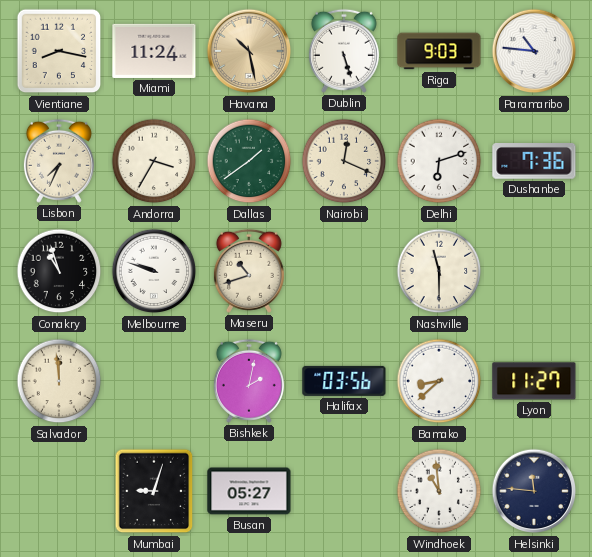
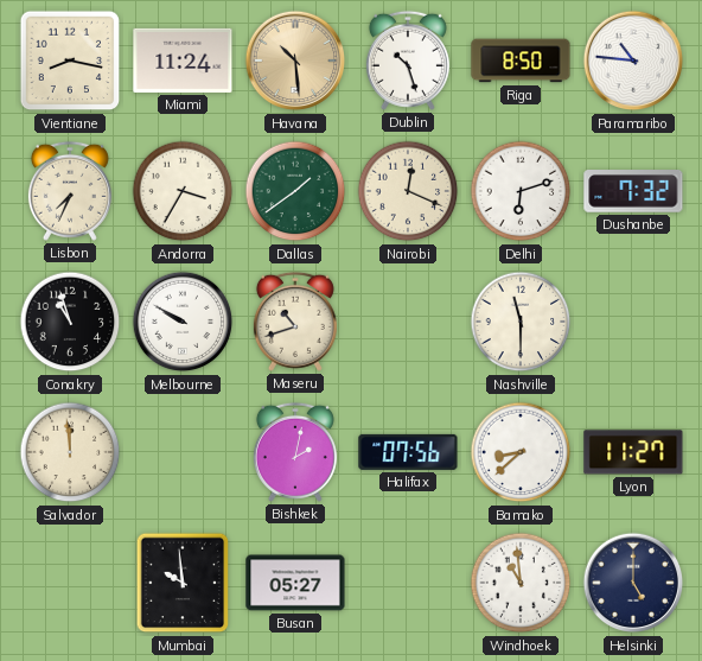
Havana: 10:28 -> 10:29 (295, 61)
Dublin: 5:27 -> 10:27 (408, 61)
Riga: 9:03 -> 8:50 (521, 61)
Dushanbe: 7:36 -> 7:32 (633, 192)
Melbourne: 9:48 -> 9:50 (183, 322)
Halifax: 03:56 -> 07:56 (408, 452)
Mumbai: 9:03 -> 9:59 (183, 583)
Helsinki: 11:46 -> 5:00 (633, 583)
